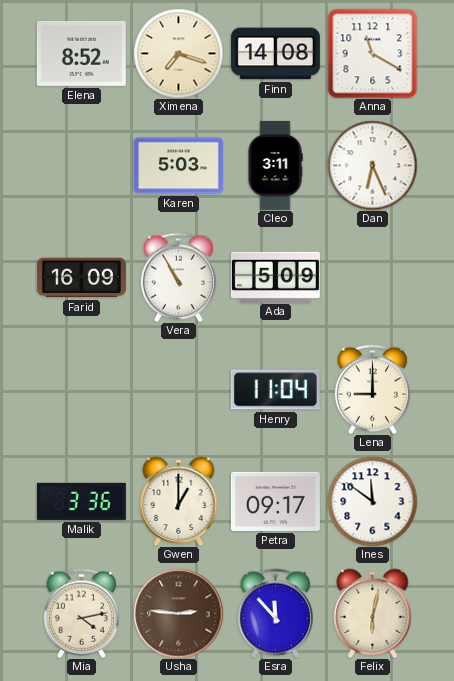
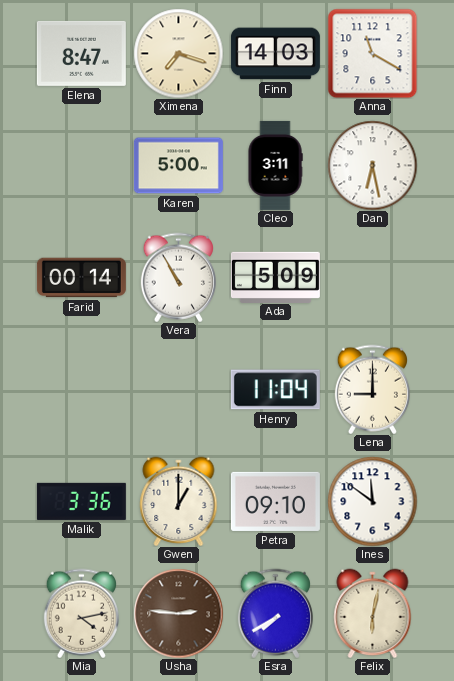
Elena: 8:52 -> 8:47 (81, 53)
Finn: 14:08 -> 14:03 (275, 54)
Karen: 5:03 -> 5:00 (178, 166)
Dan: 6:26 -> 6:28 (372, 165)
Farid: 16:09 -> 00:14 (81, 278)
Petra: 09:17 -> 09:10 (275, 501)
Esra: 11:53 -> 7:40 (275, 613)
